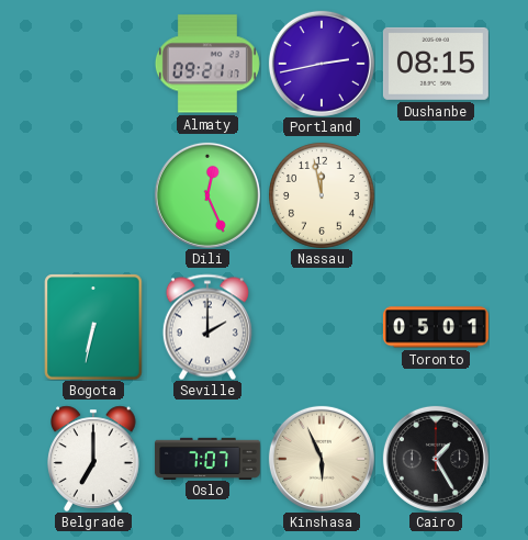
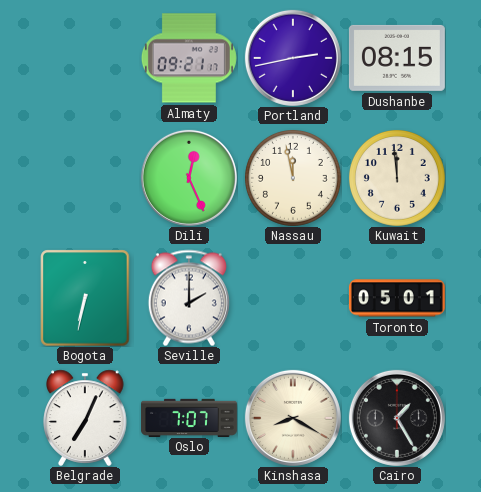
Kuwait: none -> 11:59 (397, 178)
Belgrade: 7:00 -> 7:04 (85, 418)
Kinshasa: 5:56 -> 8:20 (293, 418)
